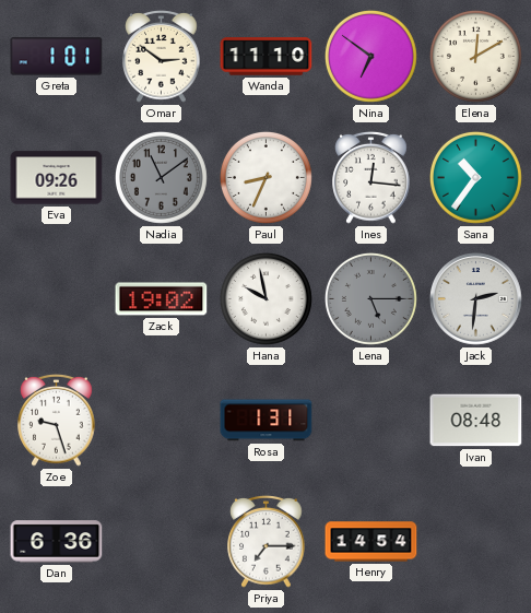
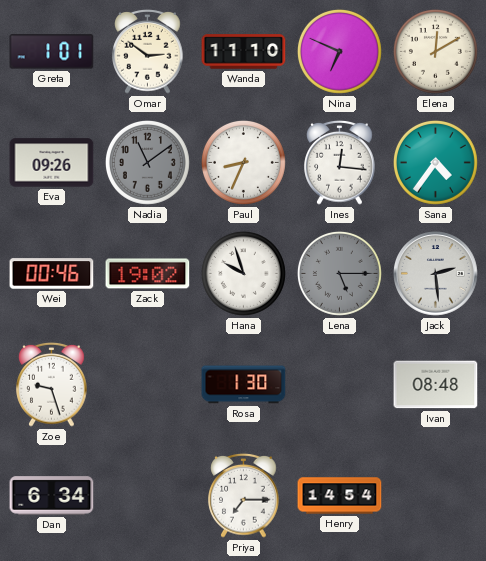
Nina: 6:51 -> 6:49 (339, 51)
Sana: 10:36 -> 4:36 (435, 162)
Wei: none -> 00:46 (52, 274)
Hana: 9:58 -> 9:57 (243, 273)
Jack: 2:31 -> 2:29 (436, 274)
Rosa: 1:31 -> 1:30 (244, 385)
Dan: 6:36 -> 6:34 (52, 496)
